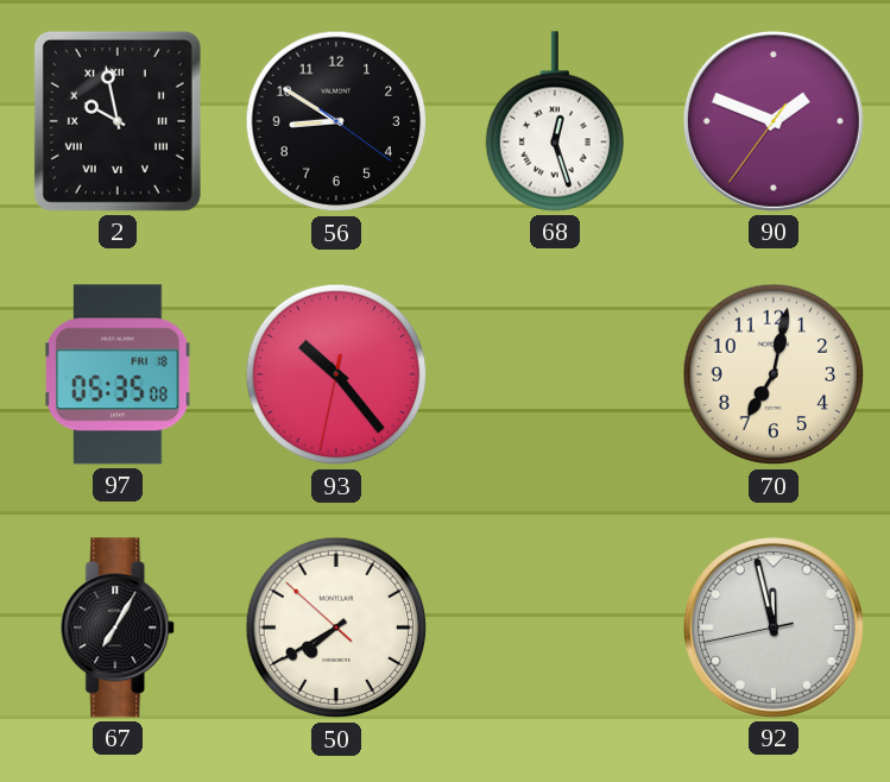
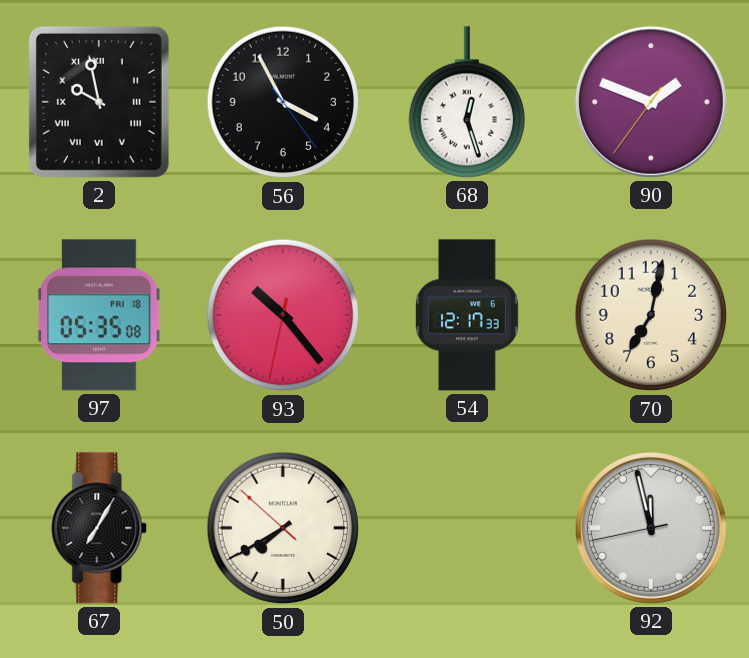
56: 8:50 -> 3:55 (283, 102)
54: none -> 12:17 (467, 315)
